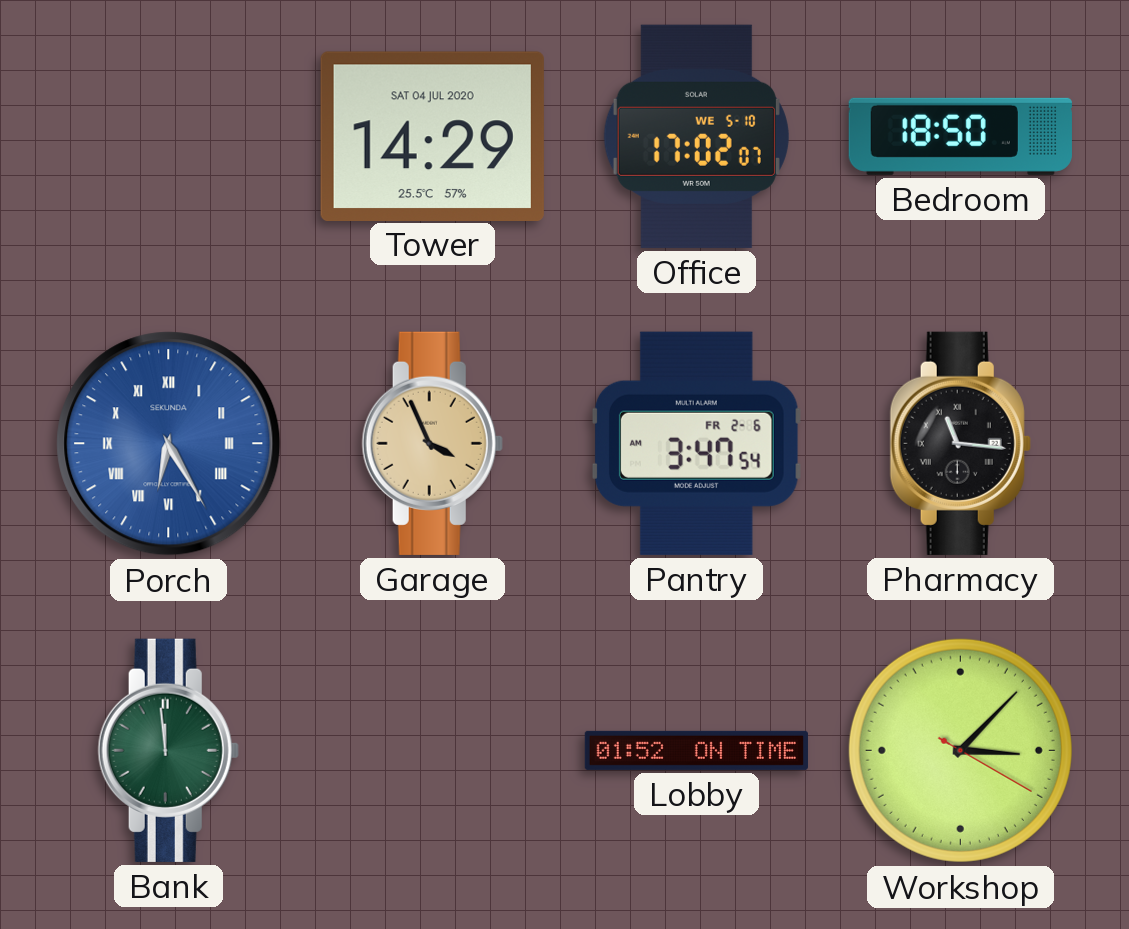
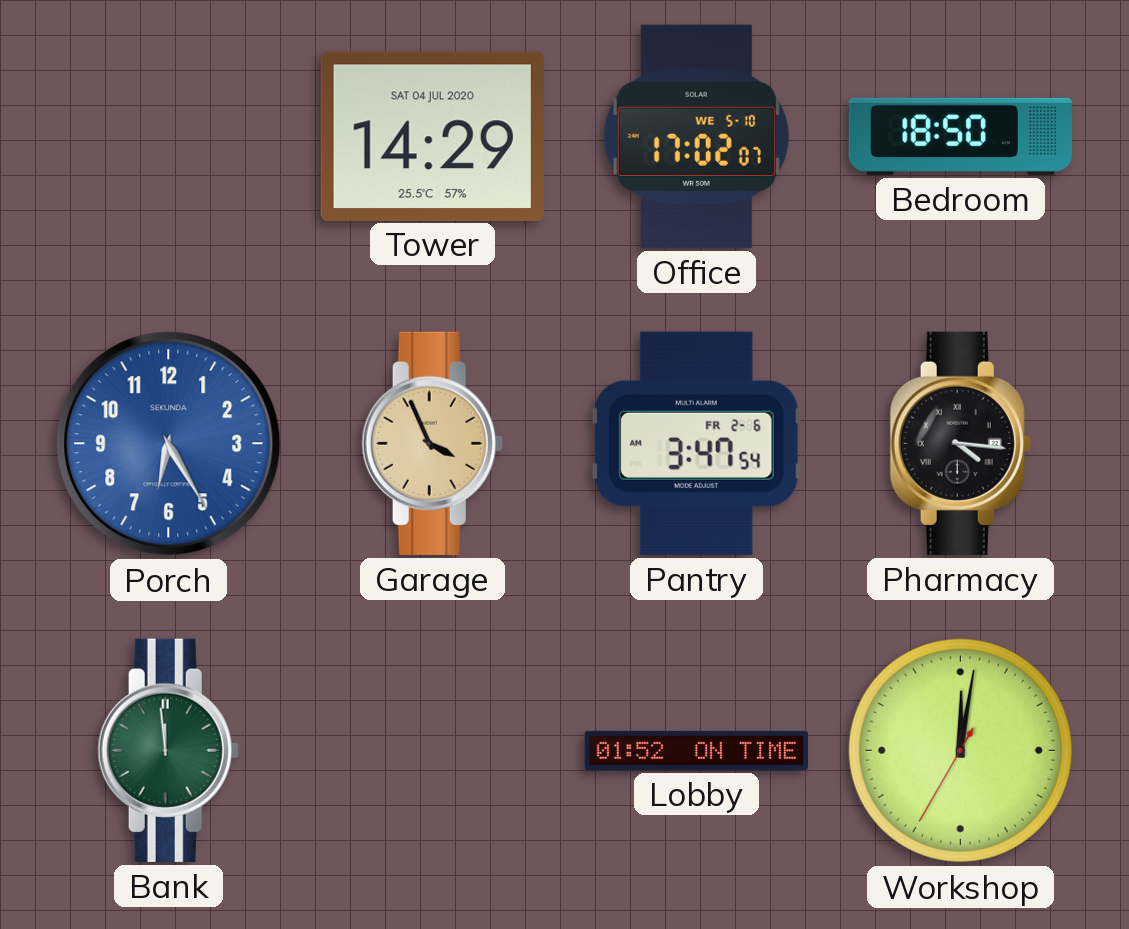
Porch numerals: Roman -> Arabic (169, 444)
Pharmacy: 11:16 -> 4:16 (960, 443)
Workshop: 3:07 -> 12:01 (960, 750)
